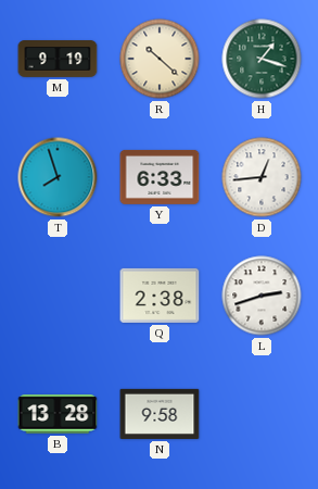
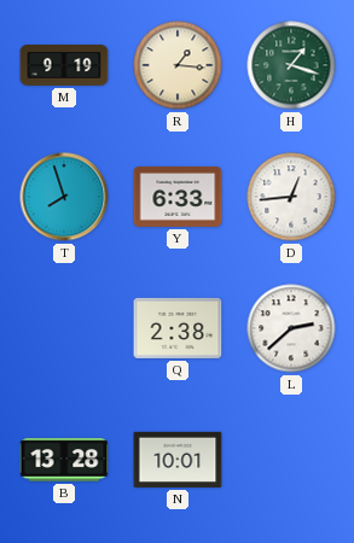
R: 10:22 -> 1:16 (178, 65)
L: 2:42 -> 2:38 (291, 328)
N: 9:58 -> 10:01 (178, 460)
